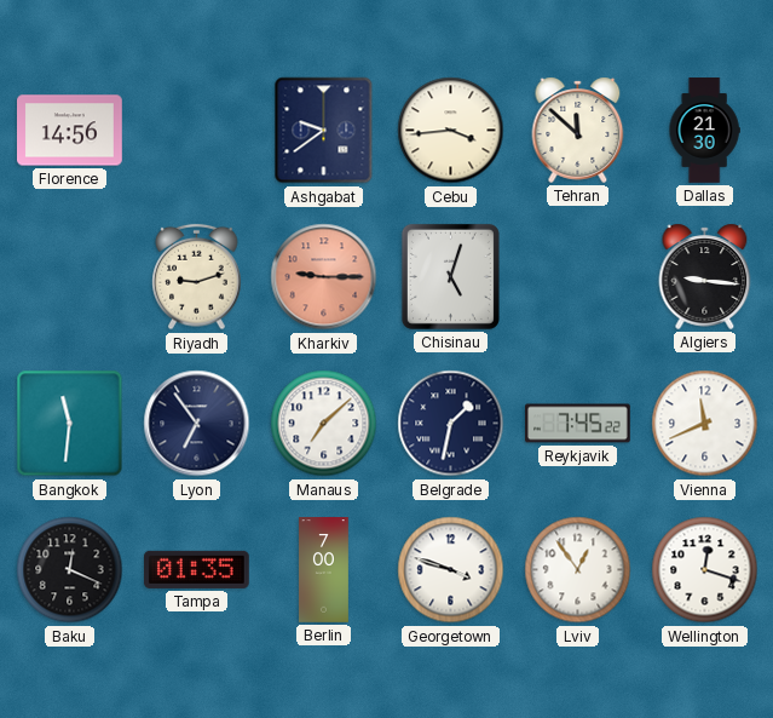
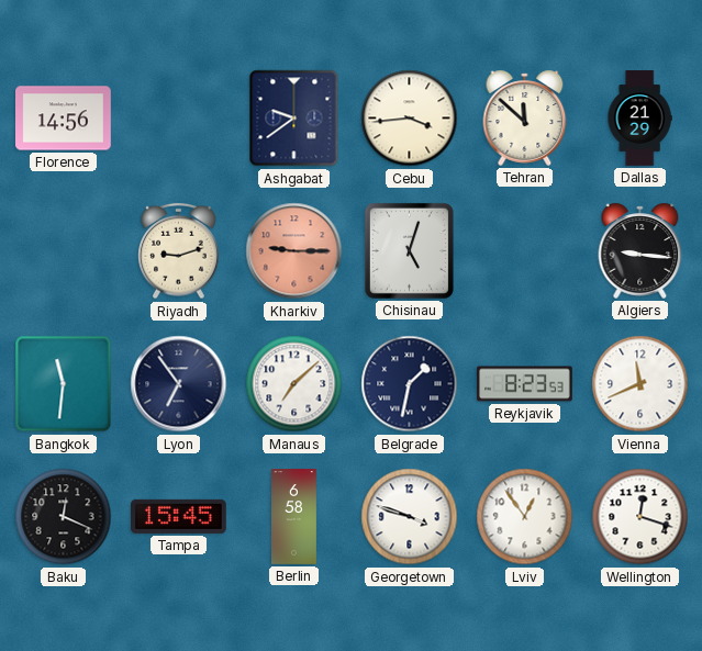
Dallas: 21:30 -> 21:29 (639, 119)
Reykjavik: 7:45 -> 8:23 (525, 384)
Tampa: 01:35 -> 15:45 (179, 516)
Berlin: 7:00 -> 6:58 (294, 517)
